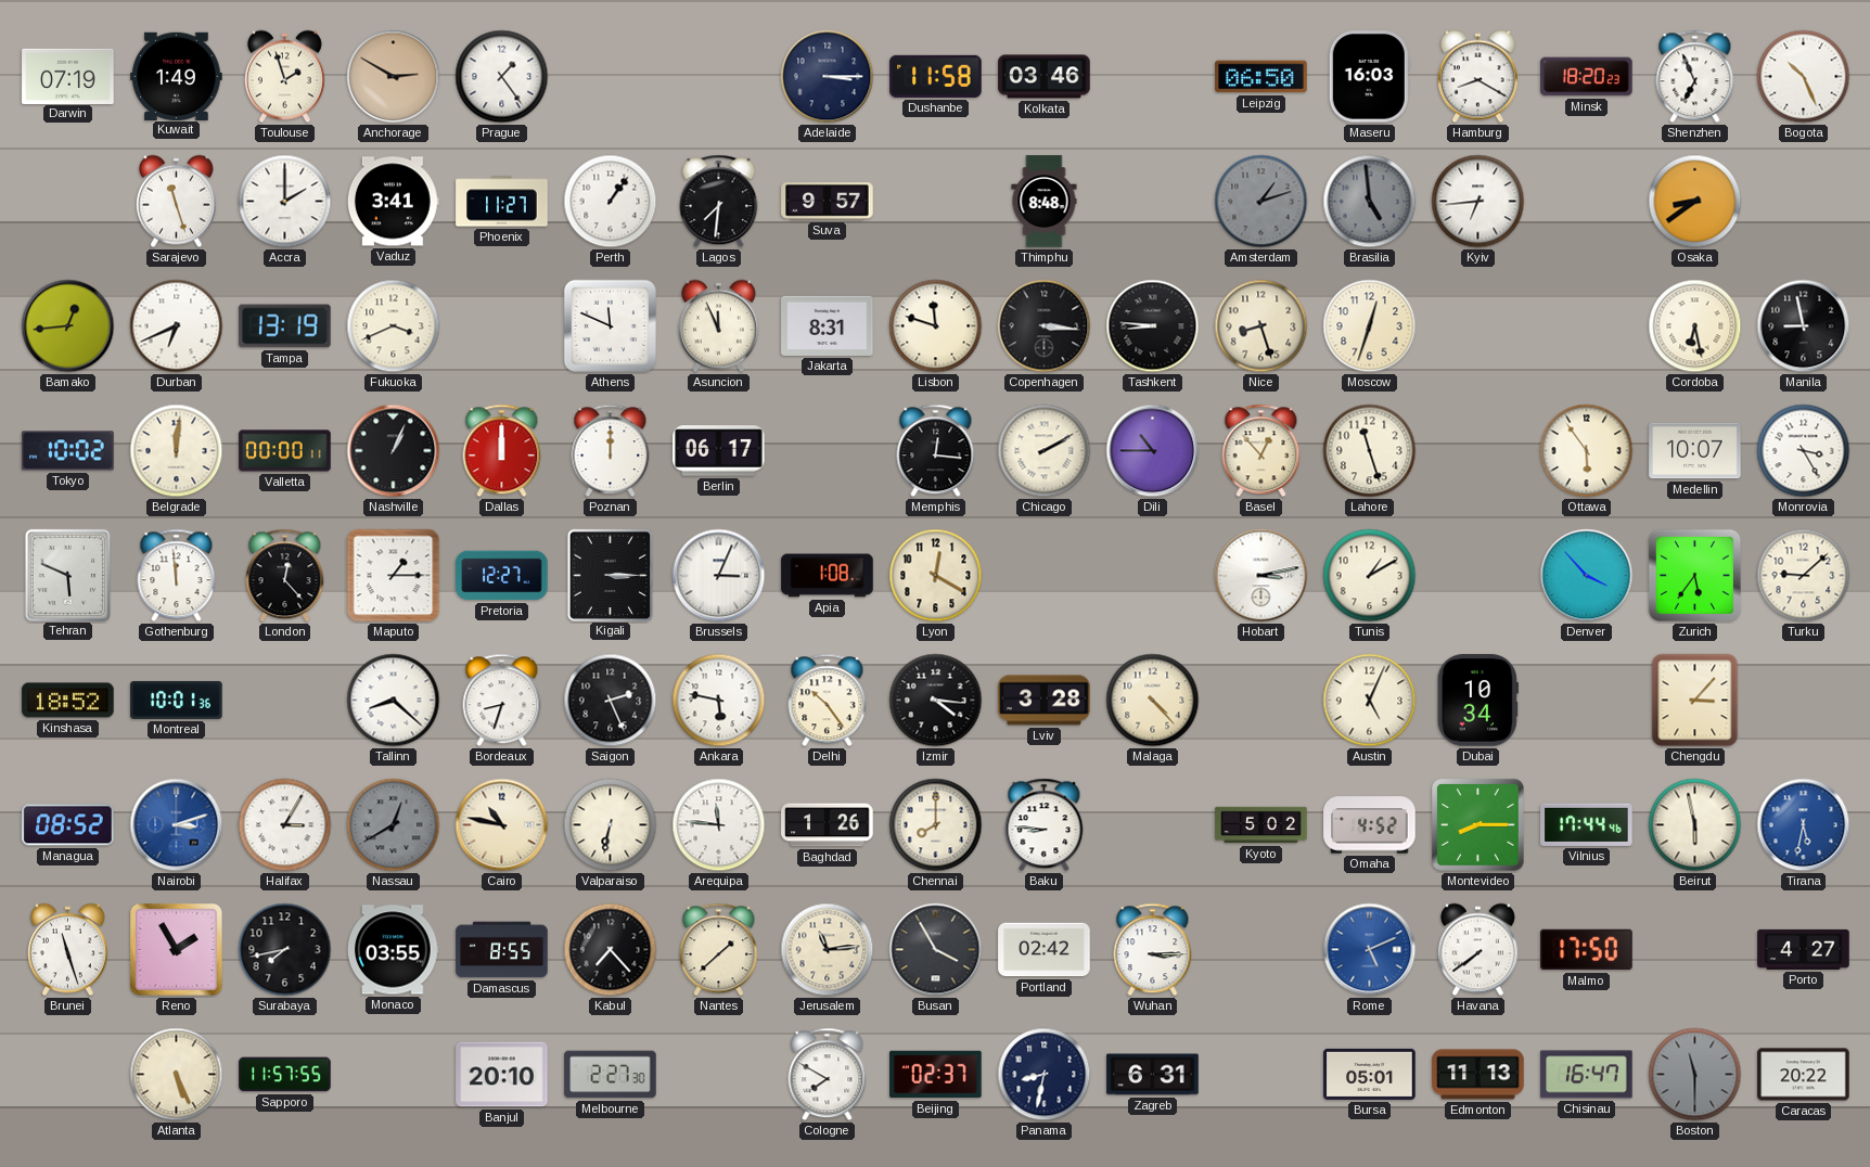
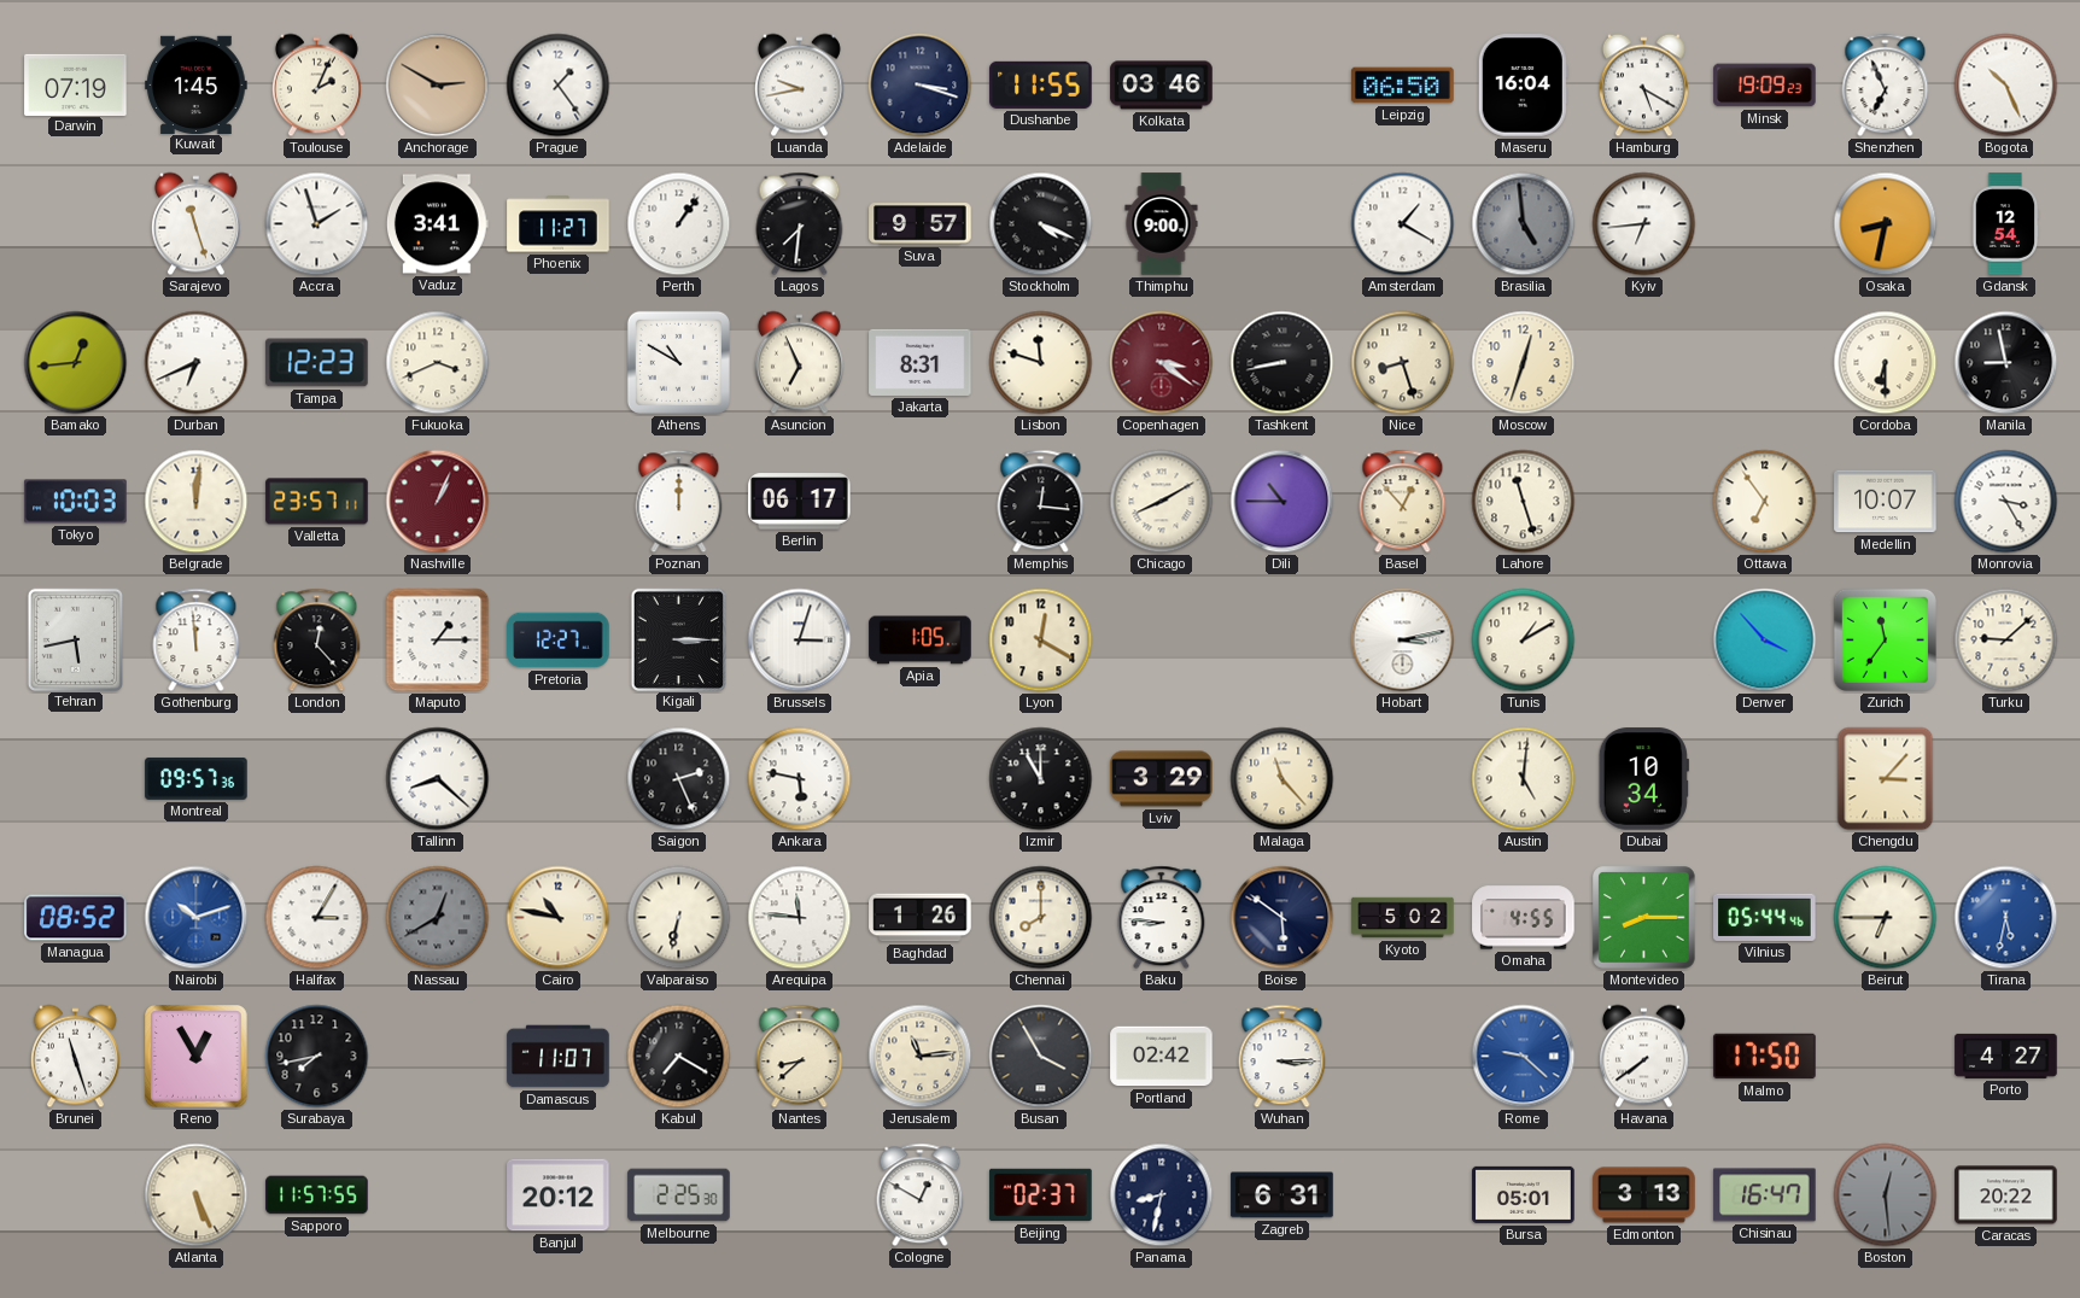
Kuwait: 1:49 -> 1:45 (197, 84)
Toulouse: 1:57 -> 2:04 (316, 86)
Luanda: none -> 9:43 (799, 86)
Adelaide: 3:15 -> 3:18 (921, 86)
Dushanbe: 11:58 -> 11:55 (1041, 84)
Maseru: 16:03 -> 16:04 (1523, 86)
Hamburg: 8:20 -> 5:20 (1643, 86)
Minsk: 18:20 -> 19:09 (1765, 86)
Accra: 2:00 -> 1:57 (317, 224)
Stockholm: none -> 4:19 (1041, 224)
Thimphu: 8:48 -> 9:00 (1162, 224)
Amsterdam: 1:12 -> 1:20 (1403, 224)
Amsterdam dial: grey -> white (1403, 224)
Osaka: 8:39 -> 8:32 (1886, 224)
Gdansk: none -> 12:54 (2005, 224)
Tampa: 13:19 -> 12:23 (317, 363)
Athens: 11:49 -> 10:50 (678, 362)
Asuncion: 11:56 -> 6:56 (799, 363)
Copenhagen: 3:16 -> 3:21 (1162, 363)
Copenhagen dial: black -> burgundy (1162, 363)
Tashkent: 8:46 -> 8:43 (1283, 363)
Cordoba: 6:28 -> 6:30 (1886, 363)
Tokyo: 10:02 -> 10:03 (76, 502)
Valletta: 00:00 -> 23:57 (317, 502)
Nashville dial: black -> burgundy (438, 502)
Dallas: 12:00 -> none (502, 451)
Chicago: 2:10 -> 8:10 (1162, 502)
Ottawa: 5:54 -> 6:54 (1765, 502)
Tehran: 5:49 -> 5:43 (75, 639)
Brussels: 3:04 -> 3:03 (800, 641)
Apia: 1:08 -> 1:05 (921, 641)
Zurich: 5:36 -> 11:36 (1885, 639)
Kinshasa: 18:52 -> none (68, 701)
Montreal: 10:01 -> 09:57 (197, 778)
Bordeaux: 8:33 -> none (502, 701)
Delhi: 10:24 -> none (828, 701)
Izmir: 4:16 -> 11:00 (1041, 779)
Lviv: 3:28 -> 3:29 (1162, 779)
Malaga: 4:23 -> 11:23 (1283, 779)
Austin: 5:04 -> 5:01 (1524, 779)
Nairobi: 3:12 -> 10:12 (197, 918)
Boise: none -> 5:51 (1283, 918)
Omaha: 4:52 -> 4:55 (1524, 918)
Vilnius: 17:44 -> 05:44 (1765, 917)
Beirut: 5:58 -> 6:45 (1886, 918)
Reno: 1:55 -> 12:55 (197, 1057)
Monaco: 03:55 -> none (394, 950)
Damascus: 8:55 -> 11:07 (559, 1057)
Kabul: 7:23 -> 7:20 (679, 1057)
Nantes: 1:38 -> 8:38 (800, 1057)
Rome: 5:11 -> 9:22 (1524, 1057)
Banjul: 20:10 -> 20:12 (559, 1195)
Melbourne: 2:27 -> 2:25 (679, 1195)
Cologne: 7:50 -> 12:50 (921, 1195)
Edmonton: 11:13 -> 3:13 (1644, 1195)
Boston: 11:30 -> 12:29 (1886, 1195)
